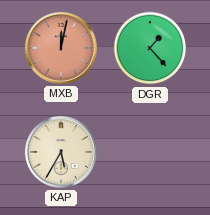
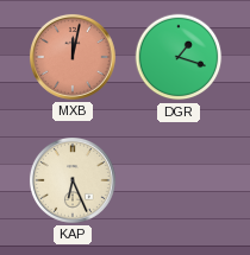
DGR: 1:23 -> 1:18 (179, 57)
KAP: 5:35 -> 6:26 (73, 180)
